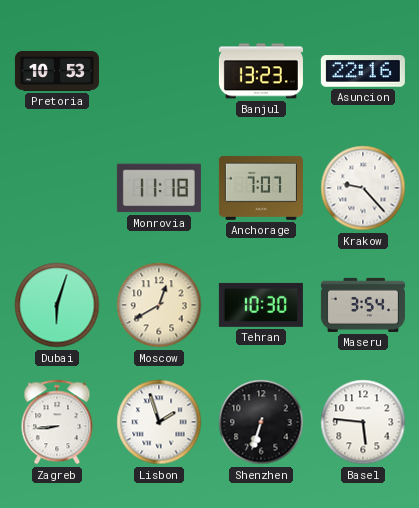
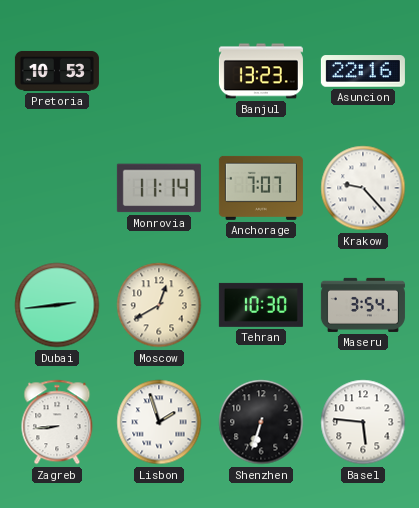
Monrovia: 11:18 -> 11:14 (159, 188)
Dubai: 6:03 -> 2:44 (57, 305)
